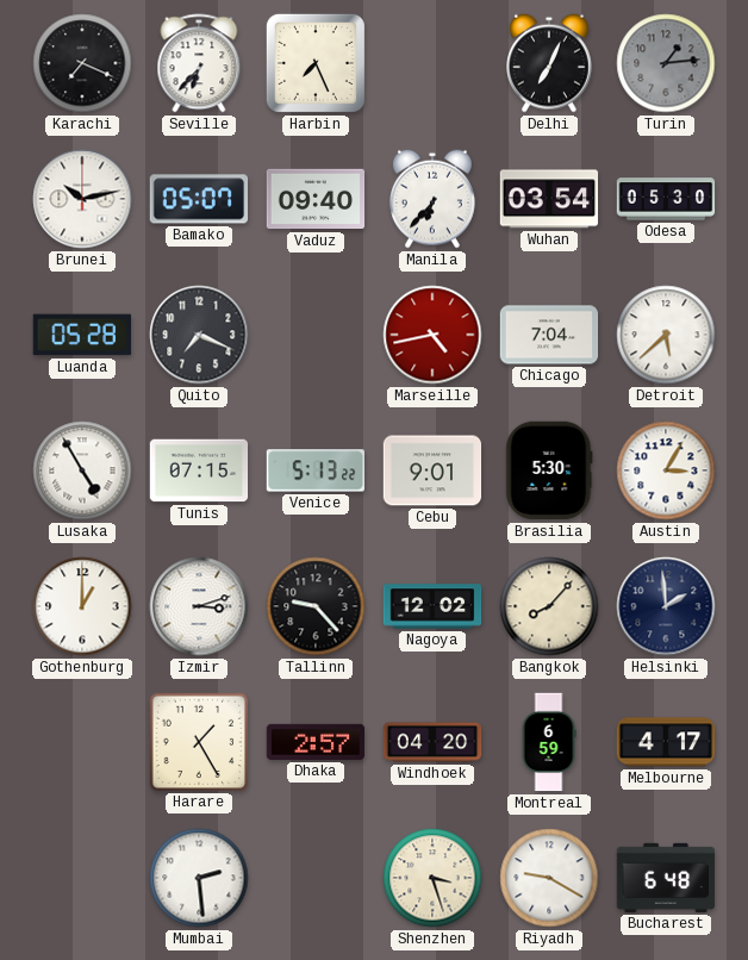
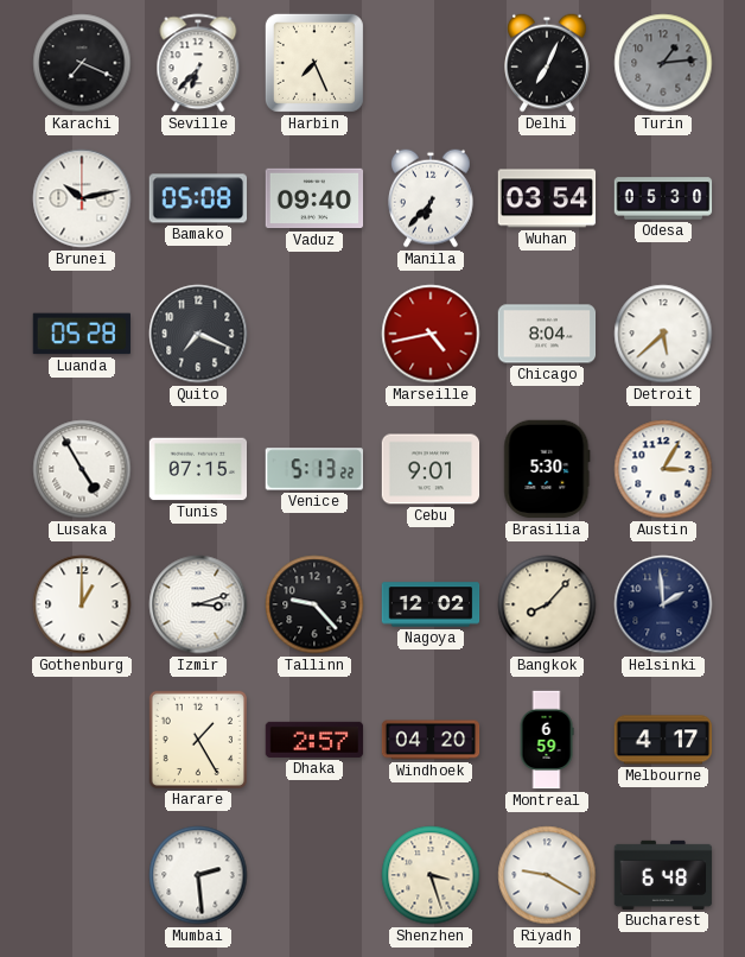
Bamako: 05:07 -> 05:08 (198, 198)
Chicago: 7:04 -> 8:04 (547, 334)
